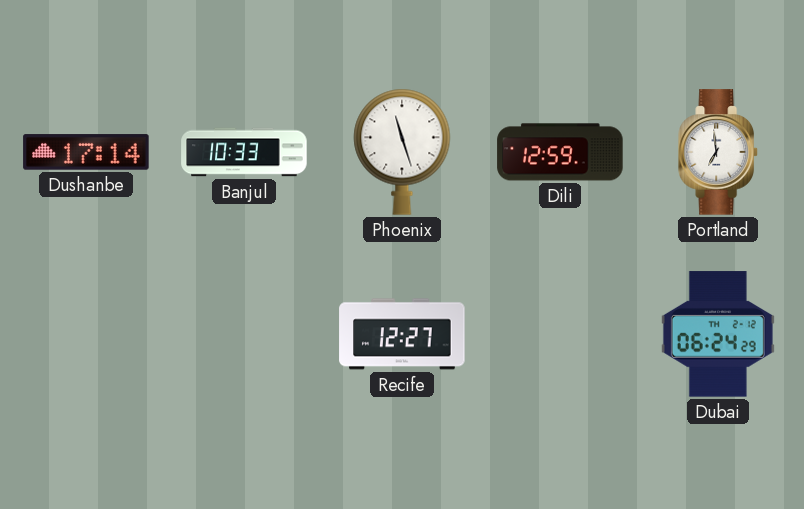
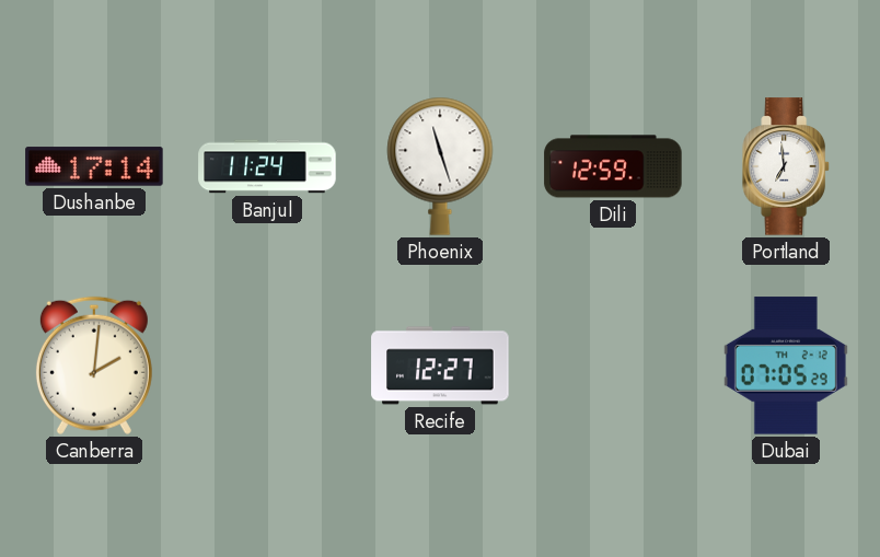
Banjul: 10:33 -> 11:24 (267, 166)
Canberra: none -> 2:01 (94, 365)
Dubai: 06:24 -> 07:05 (786, 365)
